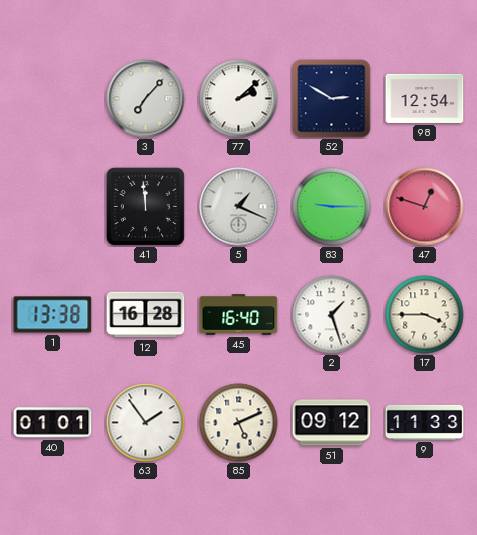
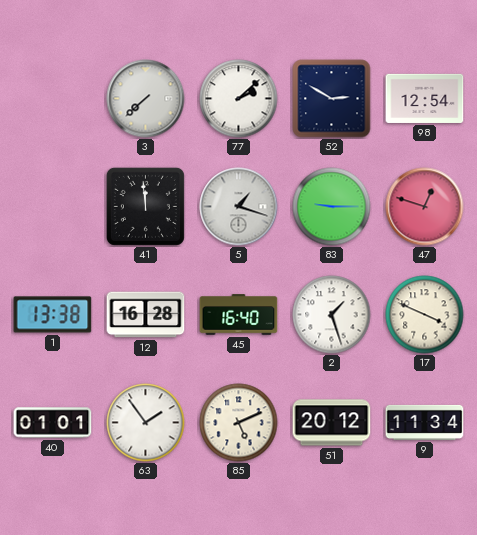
3: 7:07 -> 7:38 (146, 99)
5: 1:19 -> 1:18 (239, 207)
17: 3:45 -> 3:49 (425, 315)
51: 09:12 -> 20:12 (332, 423)
9: 11:33 -> 11:34 (425, 422)
